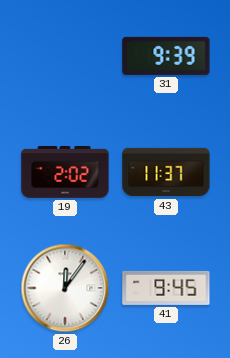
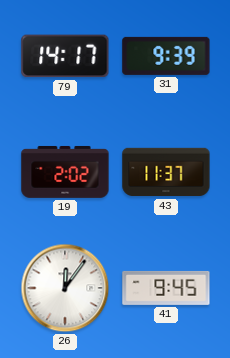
79: none -> 14:17 (65, 56)
